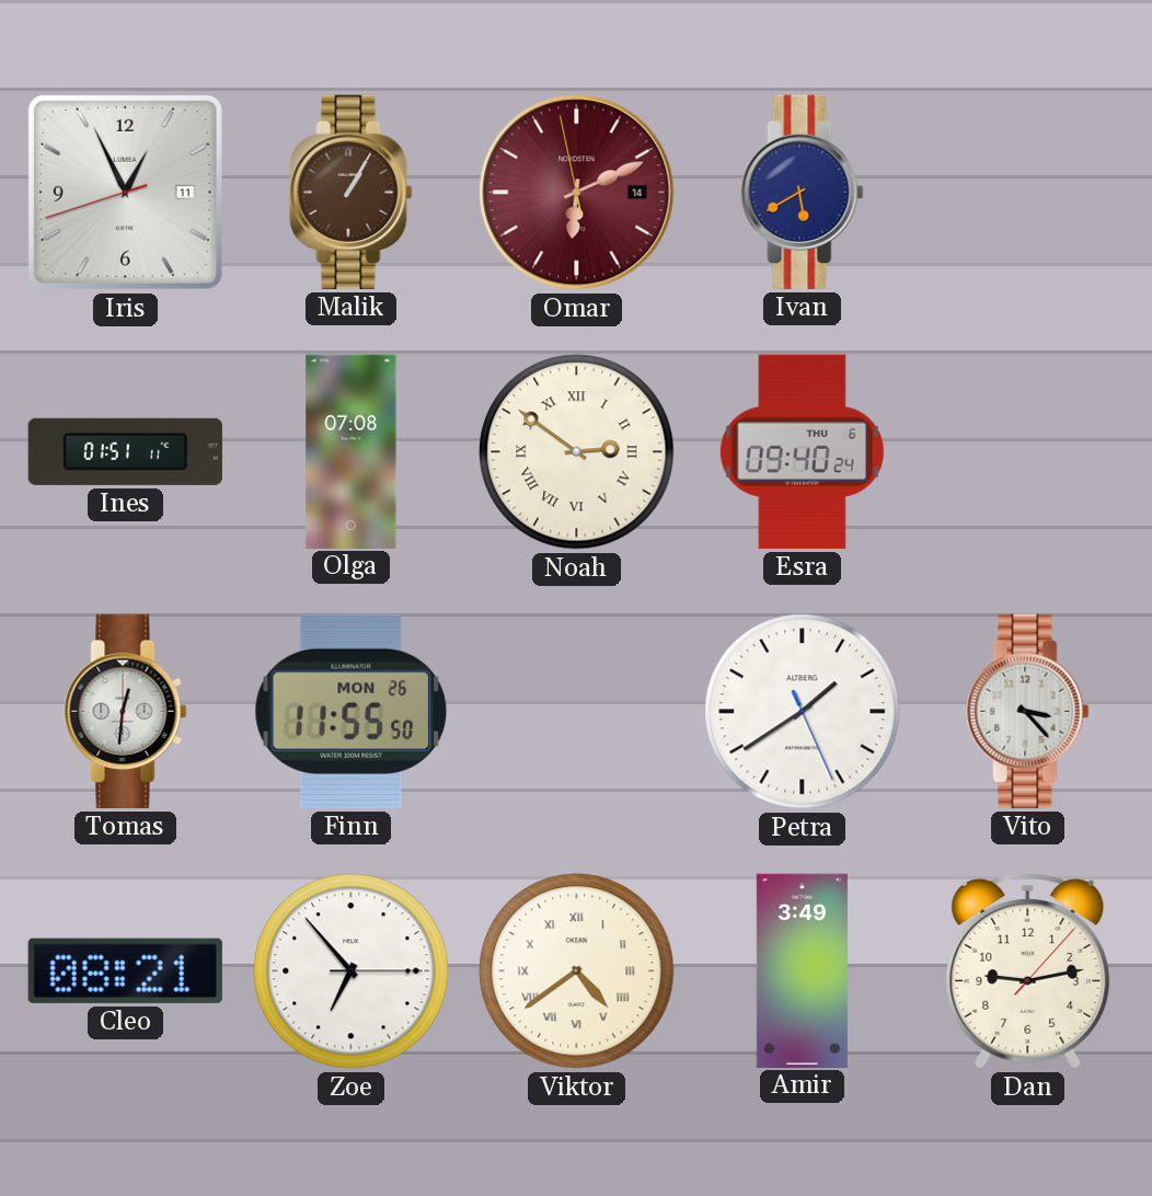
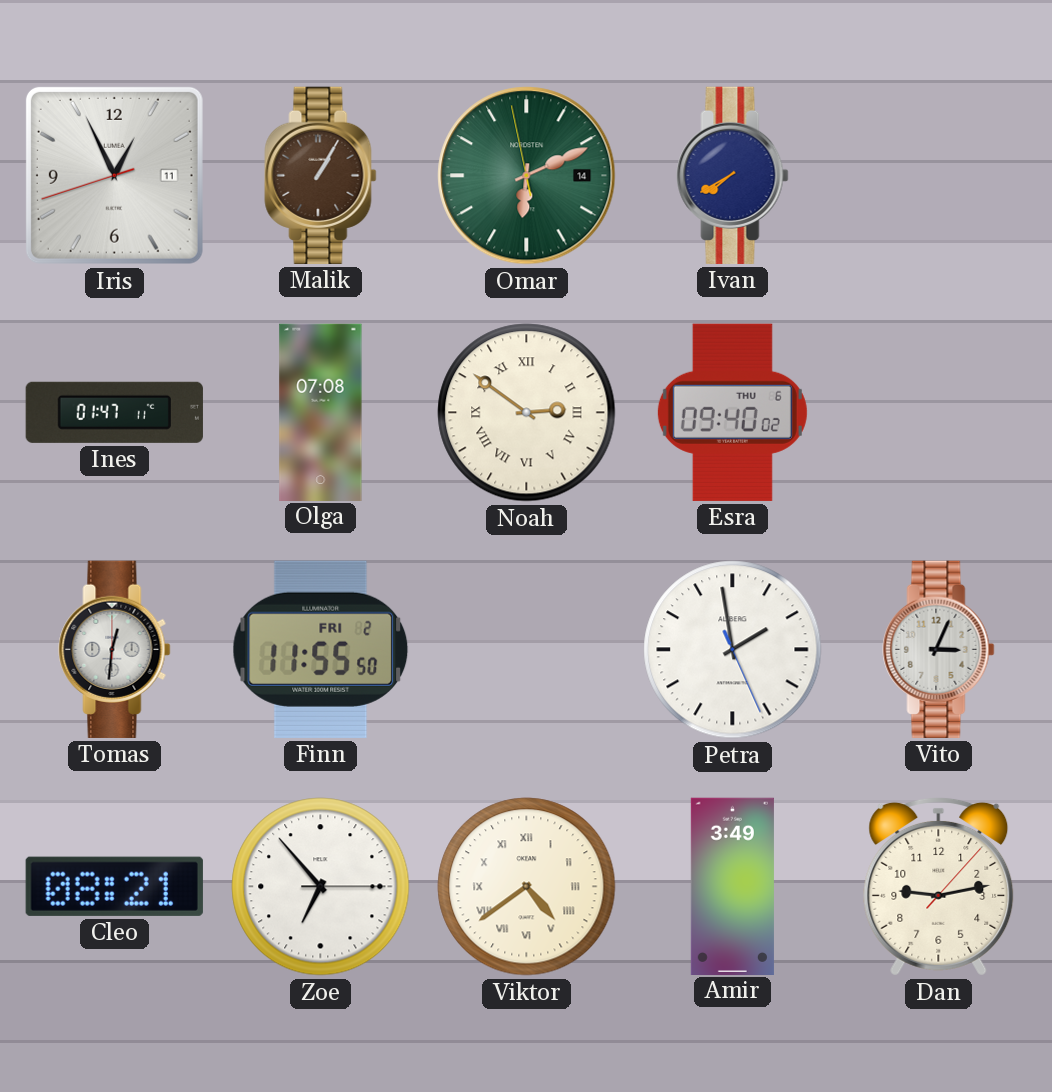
Omar dial: burgundy -> green (527, 176)
Ivan: 5:40 -> 7:40 (733, 175)
Ines: 01:51 -> 01:47 (114, 412)
Esra: 09:40:24 -> 09:40:02 (732, 412)
Finn date: MON 26 -> FRI 2 (321, 649)
Petra: 1:39 -> 1:58 (733, 650)
Vito: 3:23 -> 3:04 (939, 649)
